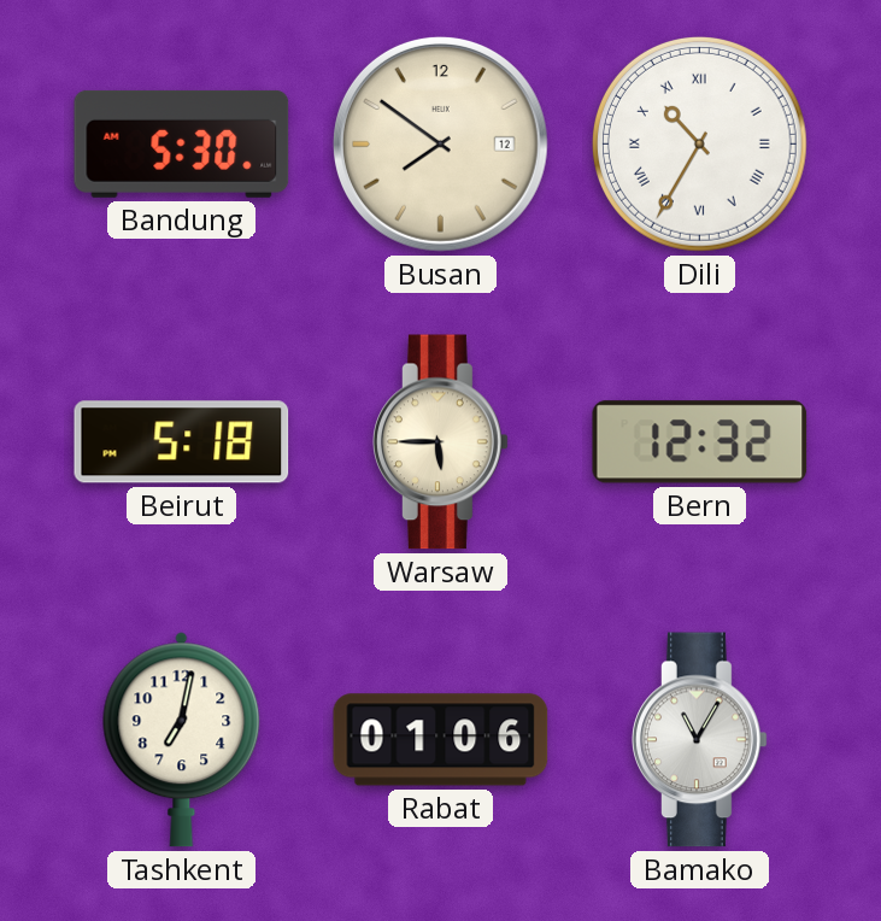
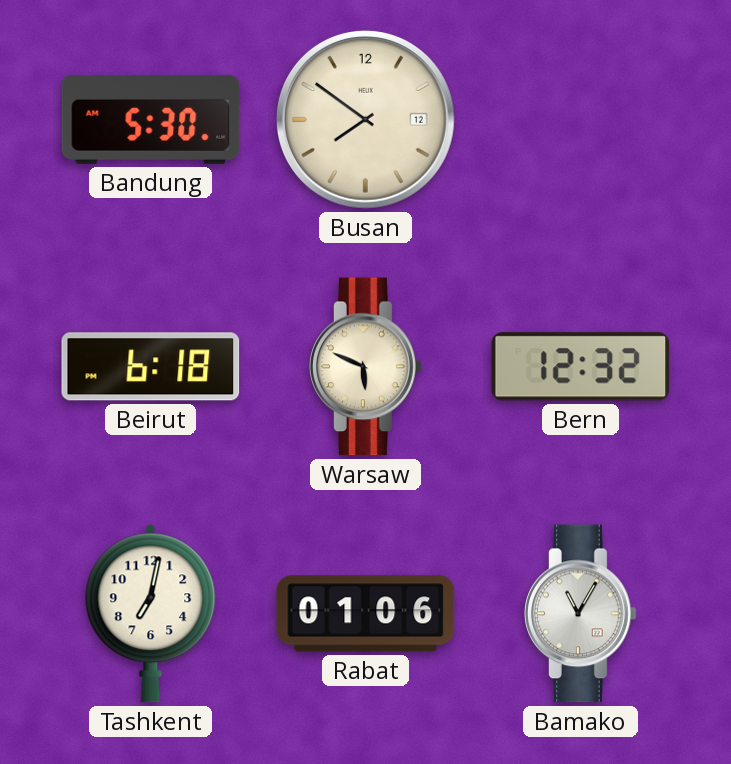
Dili: 10:35 -> none (699, 143)
Beirut: 5:18 -> 6:18 (151, 367)
Warsaw: 5:45 -> 5:49 (366, 367)
